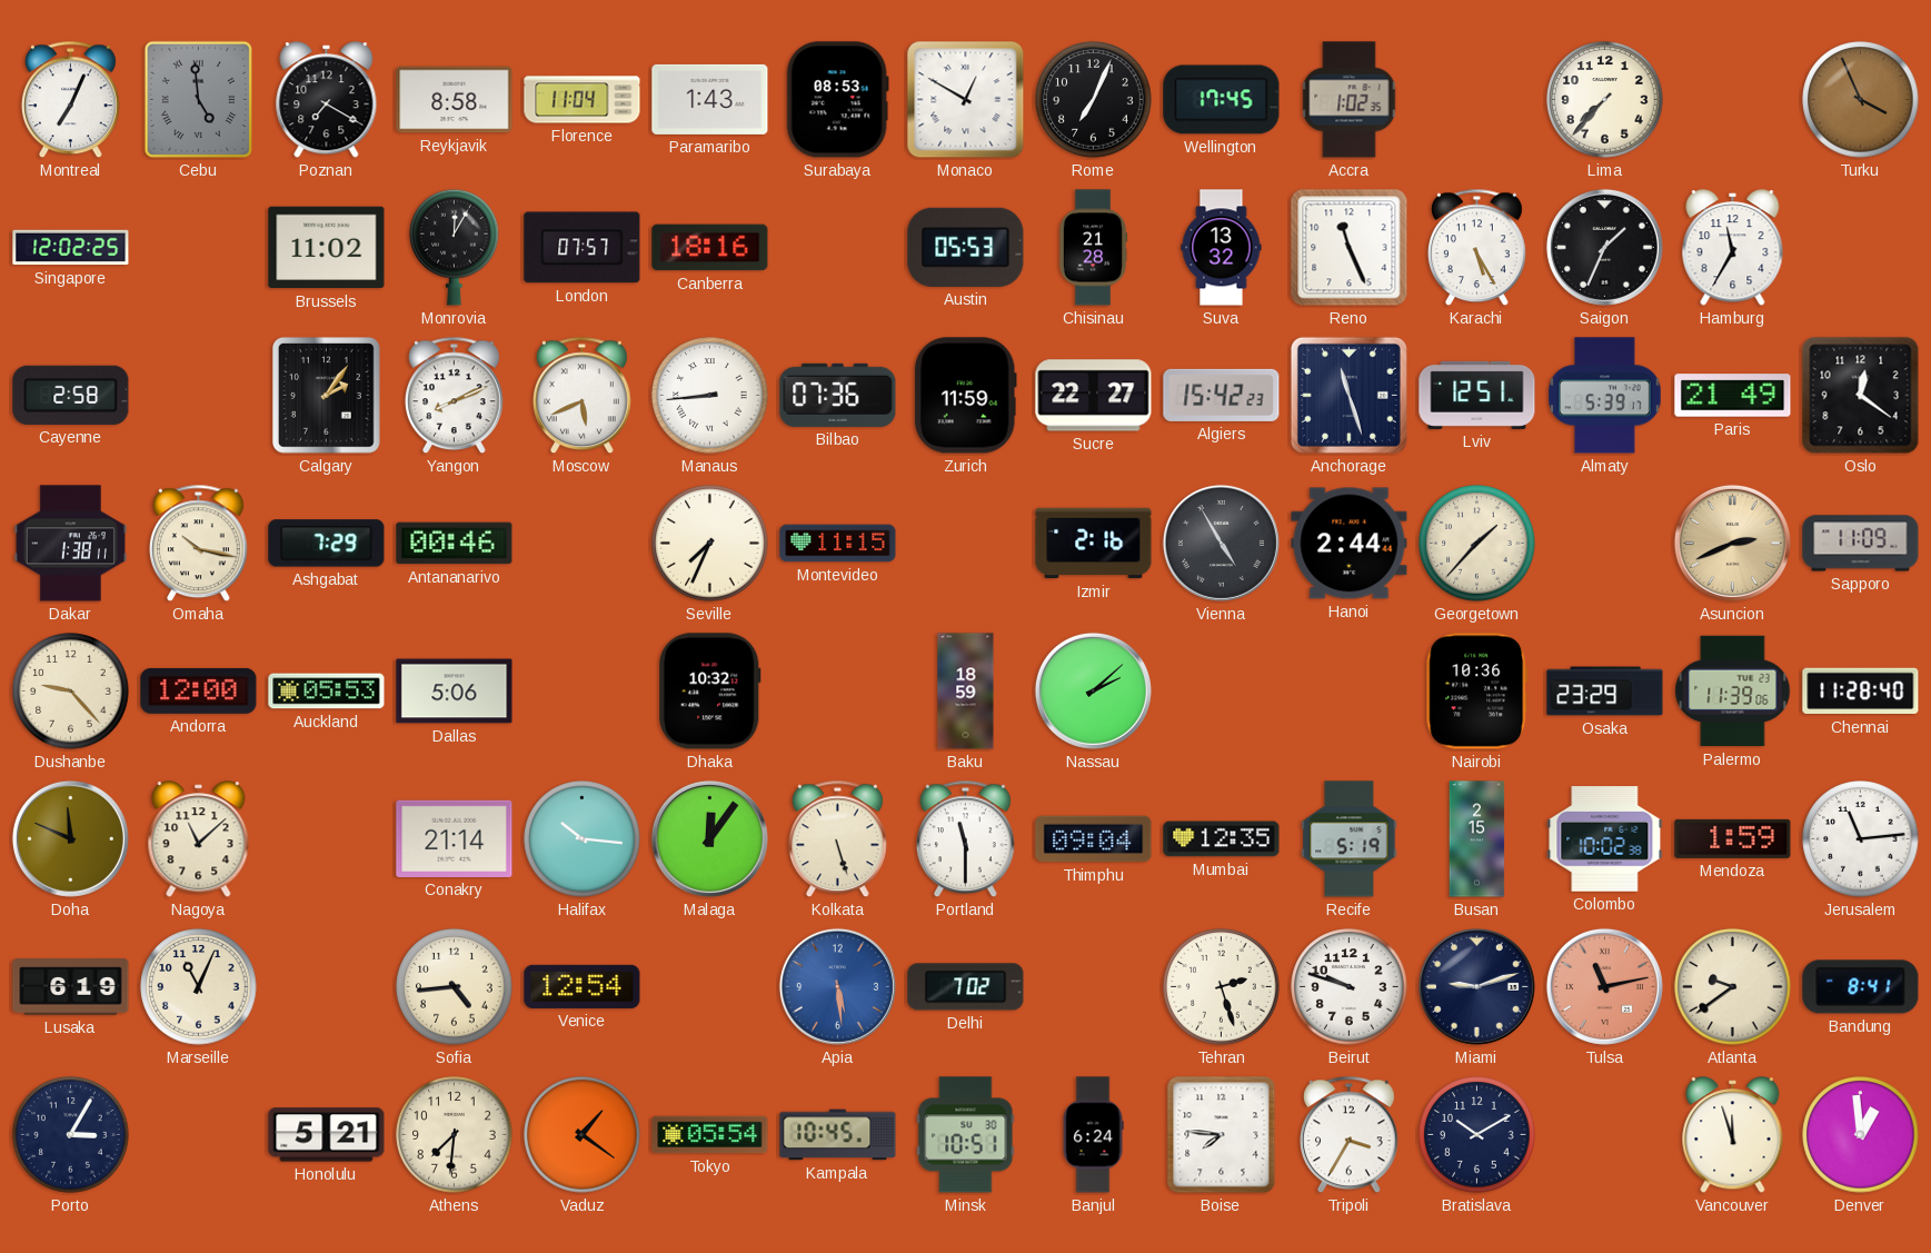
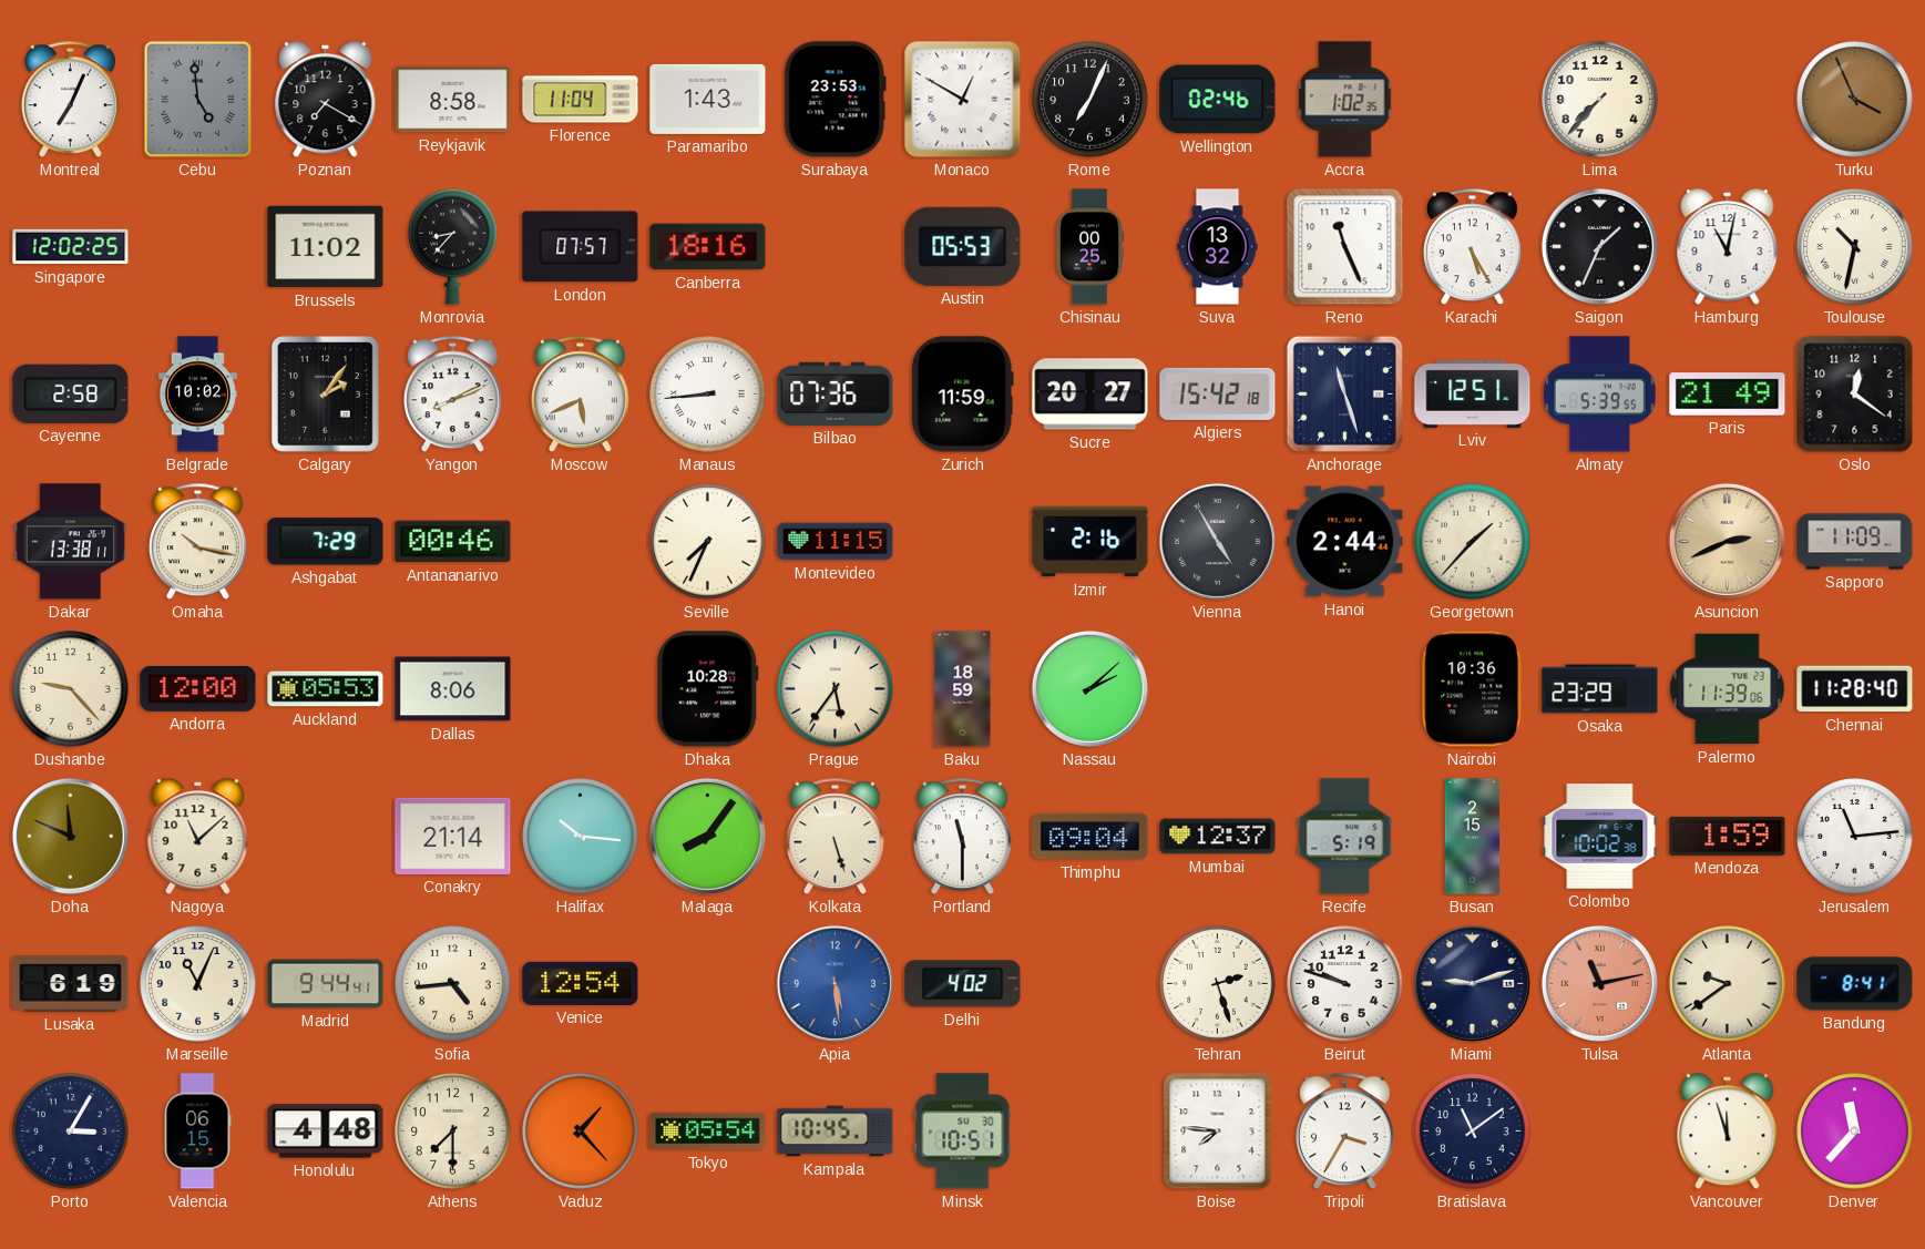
Surabaya: 08:53 -> 23:53 (834, 100)
Wellington: 17:45 -> 02:46 (1218, 100)
Monrovia: 12:05 -> 8:37 (453, 246)
Chisinau: 21:28 -> 00:25 (1089, 247)
Hamburg: 11:35 -> 11:02 (1728, 247)
Toulouse: none -> 10:32 (1855, 247)
Belgrade: none -> 10:02 (197, 395)
Sucre: 22:27 -> 20:27 (1091, 395)
Algiers: 15:42:23 -> 15:42:18 (1218, 393)
Almaty: 5:39:17 -> 5:39:55 (1600, 395)
Dakar: 1:38 -> 13:38 (70, 542)
Dallas: 5:06 -> 8:06 (453, 689)
Dhaka: 10:32 -> 10:28 (708, 689)
Prague: none -> 5:36 (836, 689)
Malaga: 12:06 -> 8:06 (707, 836)
Mumbai: 12:35 -> 12:37 (1218, 837)
Madrid: none -> 9:44 (326, 984)
Delhi: 7:02 -> 4:02 (963, 984)
Valencia: none -> 06:15 (197, 1132)
Honolulu: 5:21 -> 4:48 (326, 1132)
Athens: 7:31 -> 7:30 (453, 1132)
Vaduz: 1:21 -> 1:23 (581, 1132)
Banjul: 6:24 -> none (1093, 1135)
Bratislava: 10:10 -> 11:09 (1473, 1132)
Denver: 12:59 -> 11:37 (1855, 1132)
